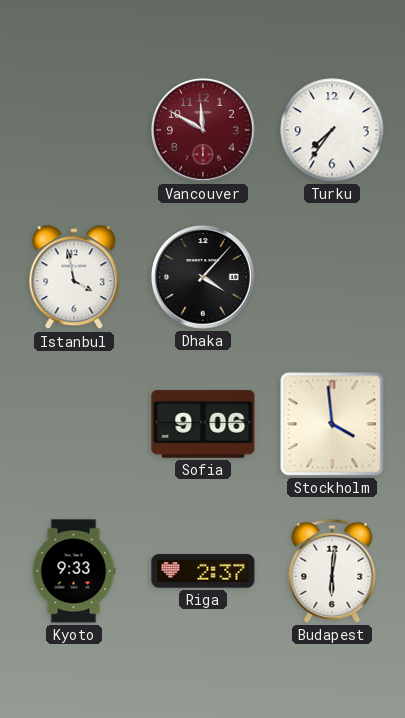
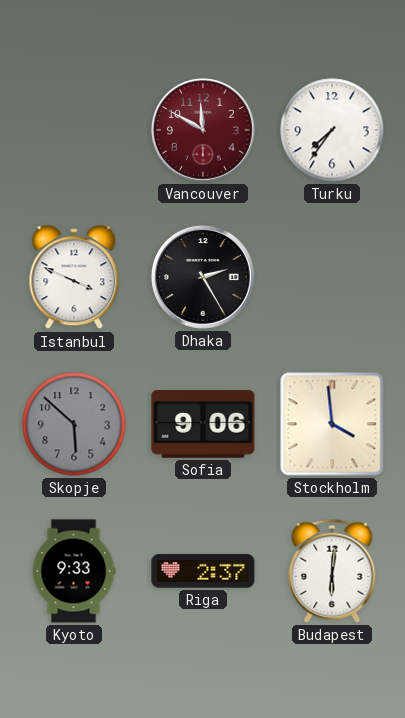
Istanbul: 3:58 -> 3:49 (74, 278)
Dhaka: 4:07 -> 2:25 (204, 278)
Skopje: none -> 5:52 (74, 424)
